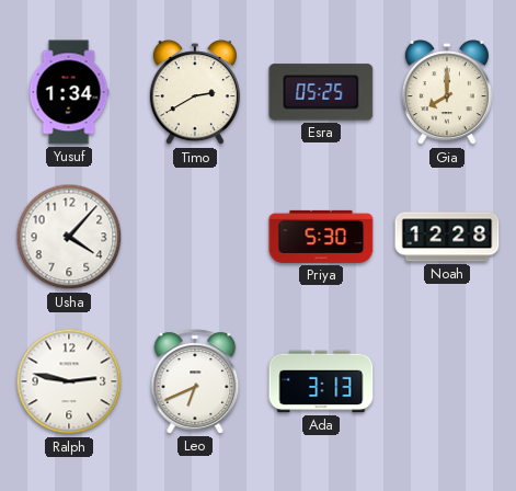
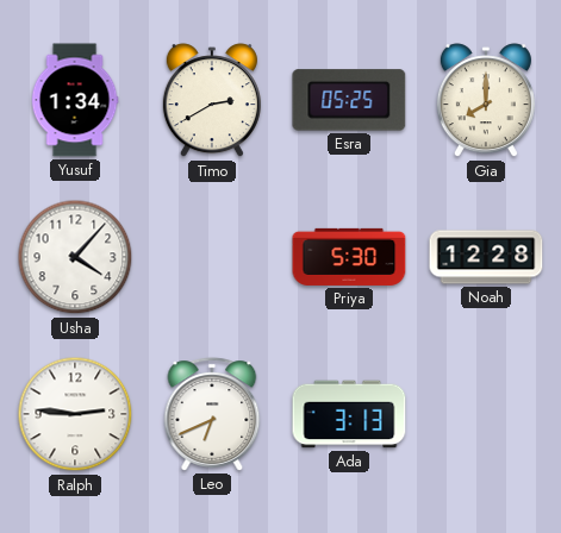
Ralph: 2:47 -> 2:46 (75, 414)
